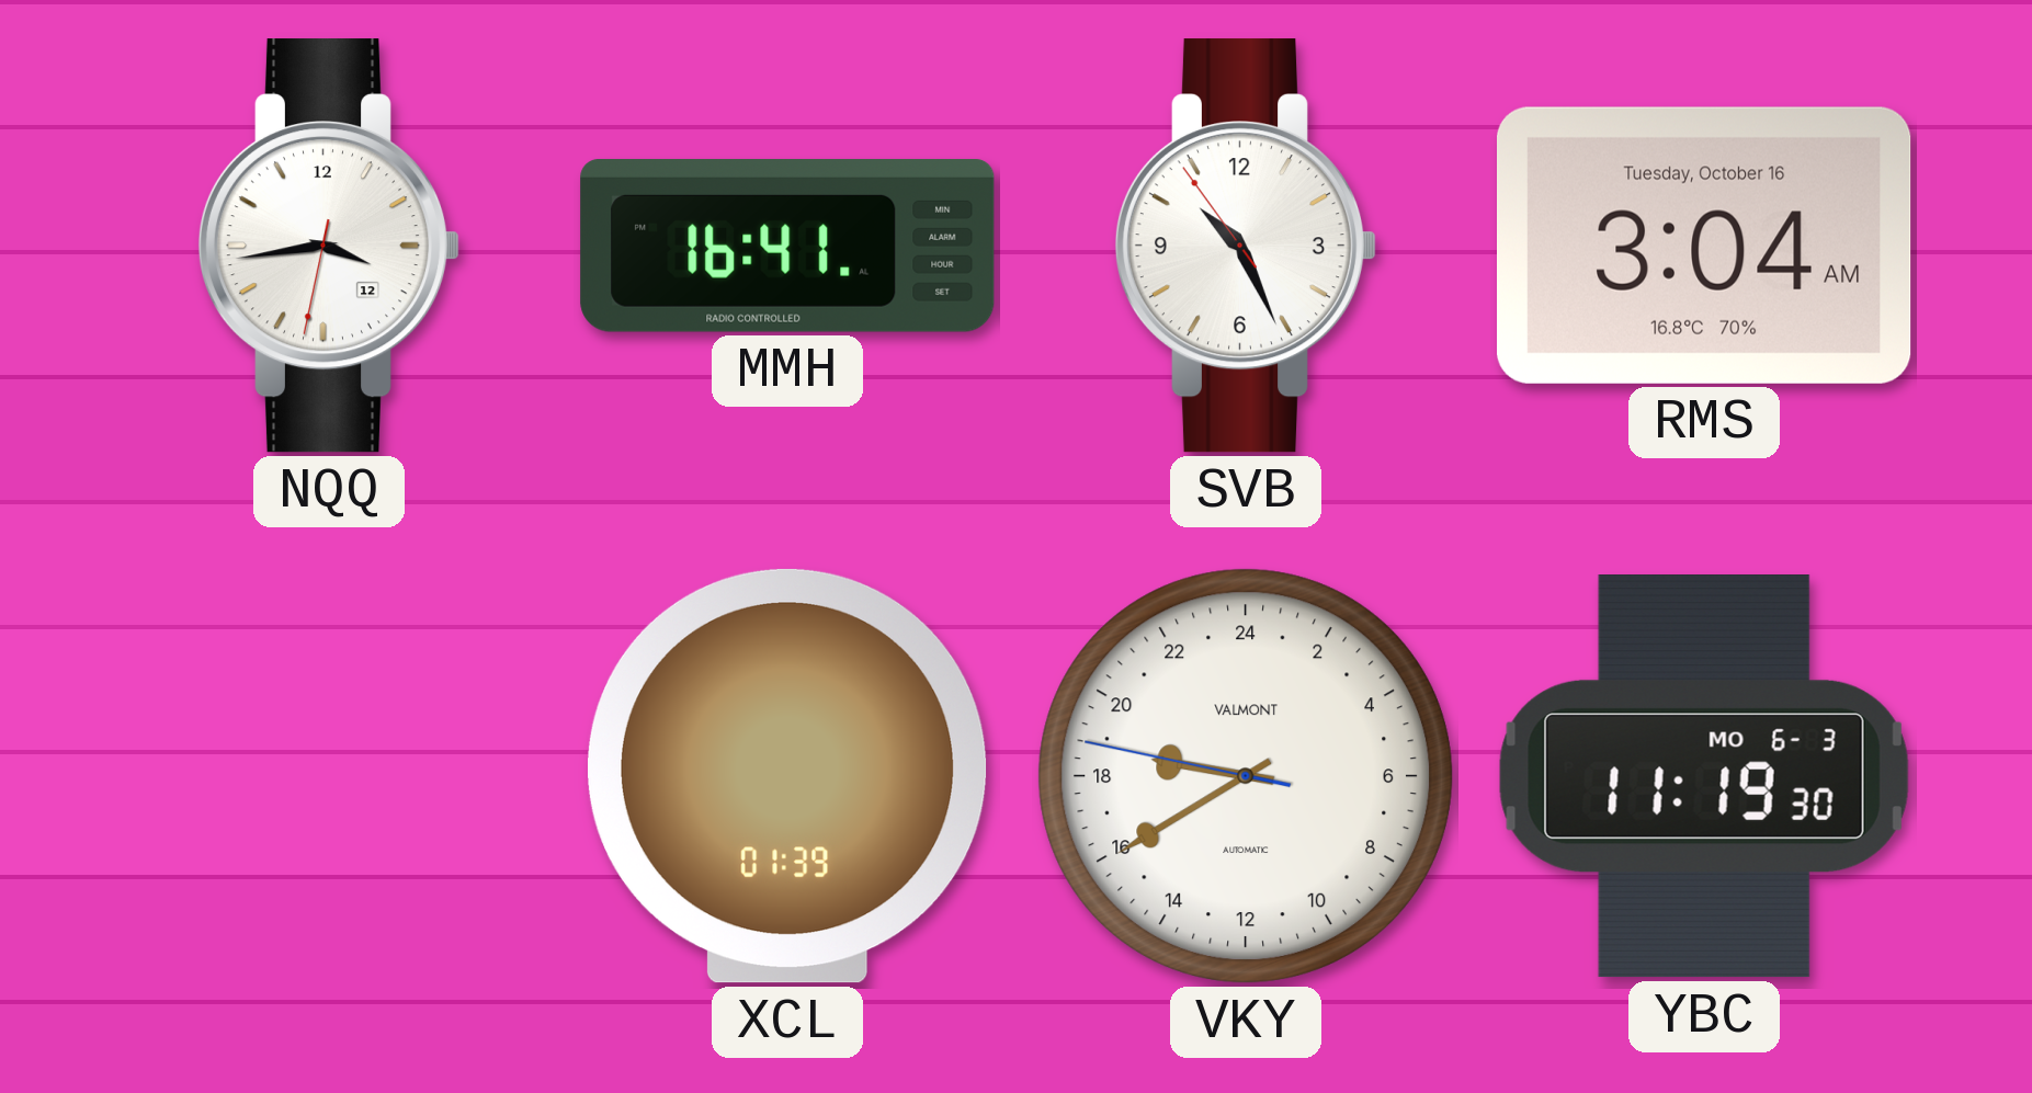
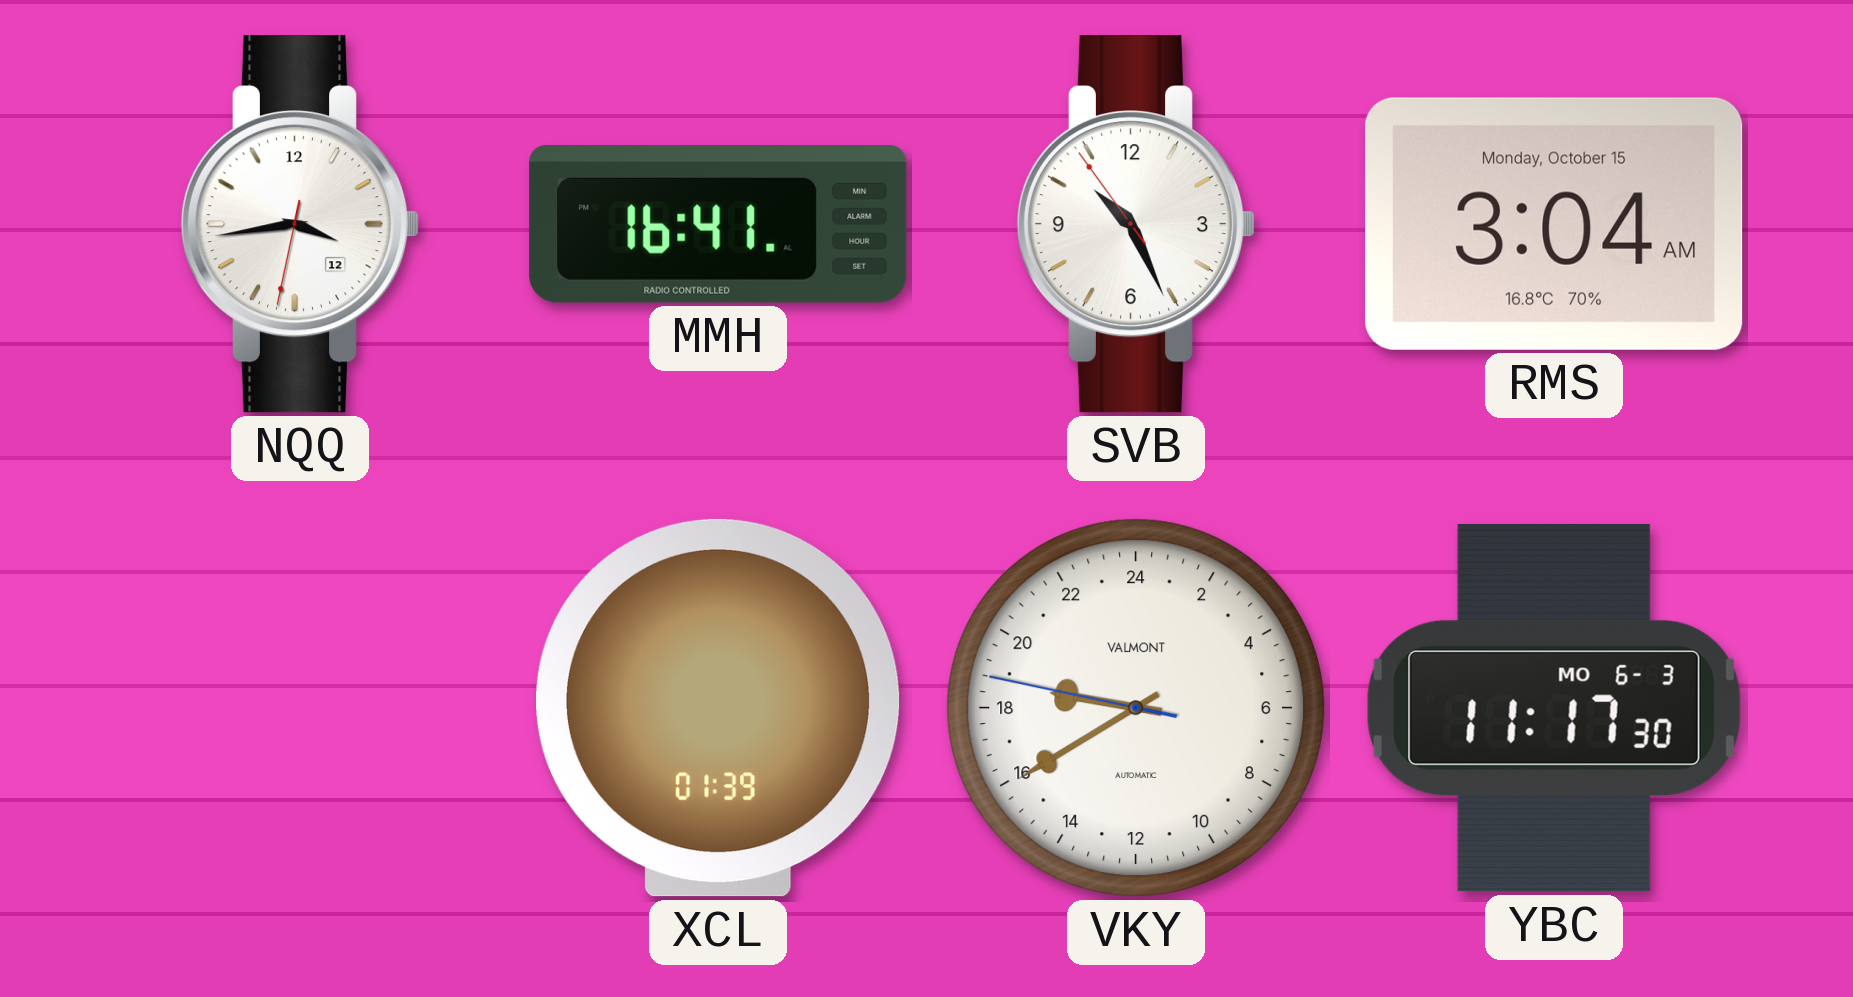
RMS date: Tuesday, October 16 -> Monday, October 15 (1555, 224)
YBC: 11:19 -> 11:17 (1554, 708)
